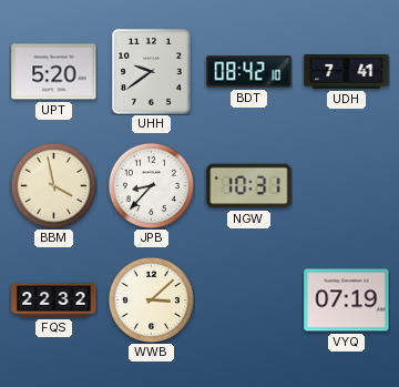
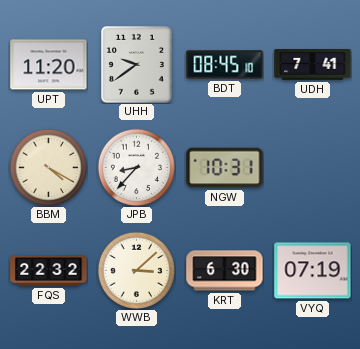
UPT: 5:20 -> 11:20 (49, 65)
BDT: 08:42 -> 08:45 (225, 65)
BBM: 3:58 -> 4:20 (48, 167)
KRT: none -> 6:30 (225, 271)
